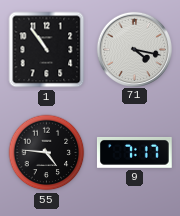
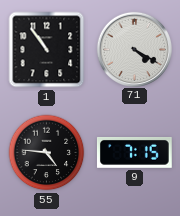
71: 4:17 -> 4:20 (134, 49)
9: 7:17 -> 7:15 (134, 152)
